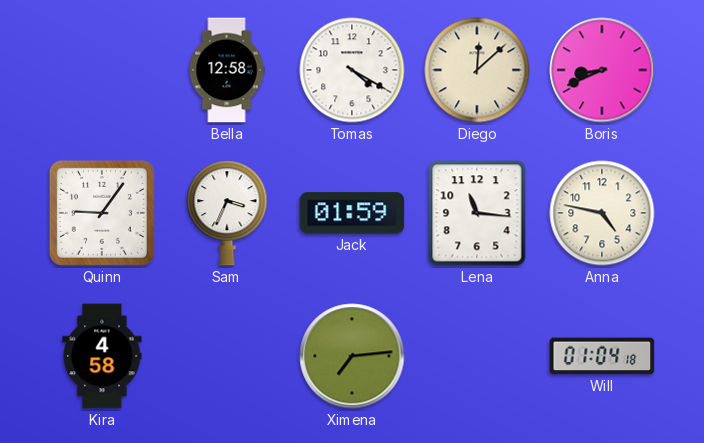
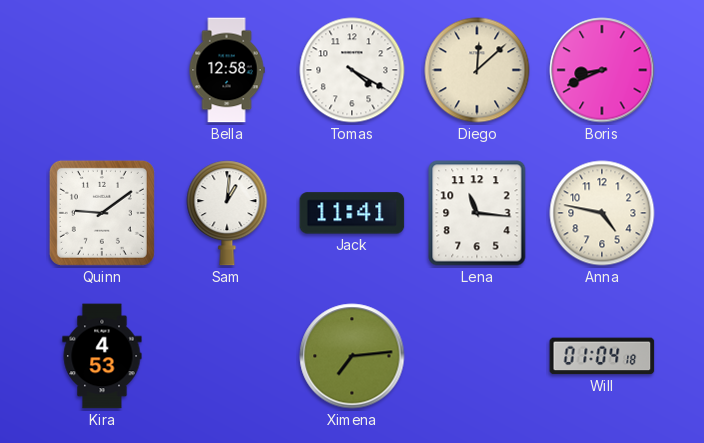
Quinn: 9:06 -> 9:09 (102, 213)
Sam: 3:34 -> 1:01 (227, 213)
Jack: 01:59 -> 11:41 (352, 213)
Kira: 4:58 -> 4:53 (102, 356)
